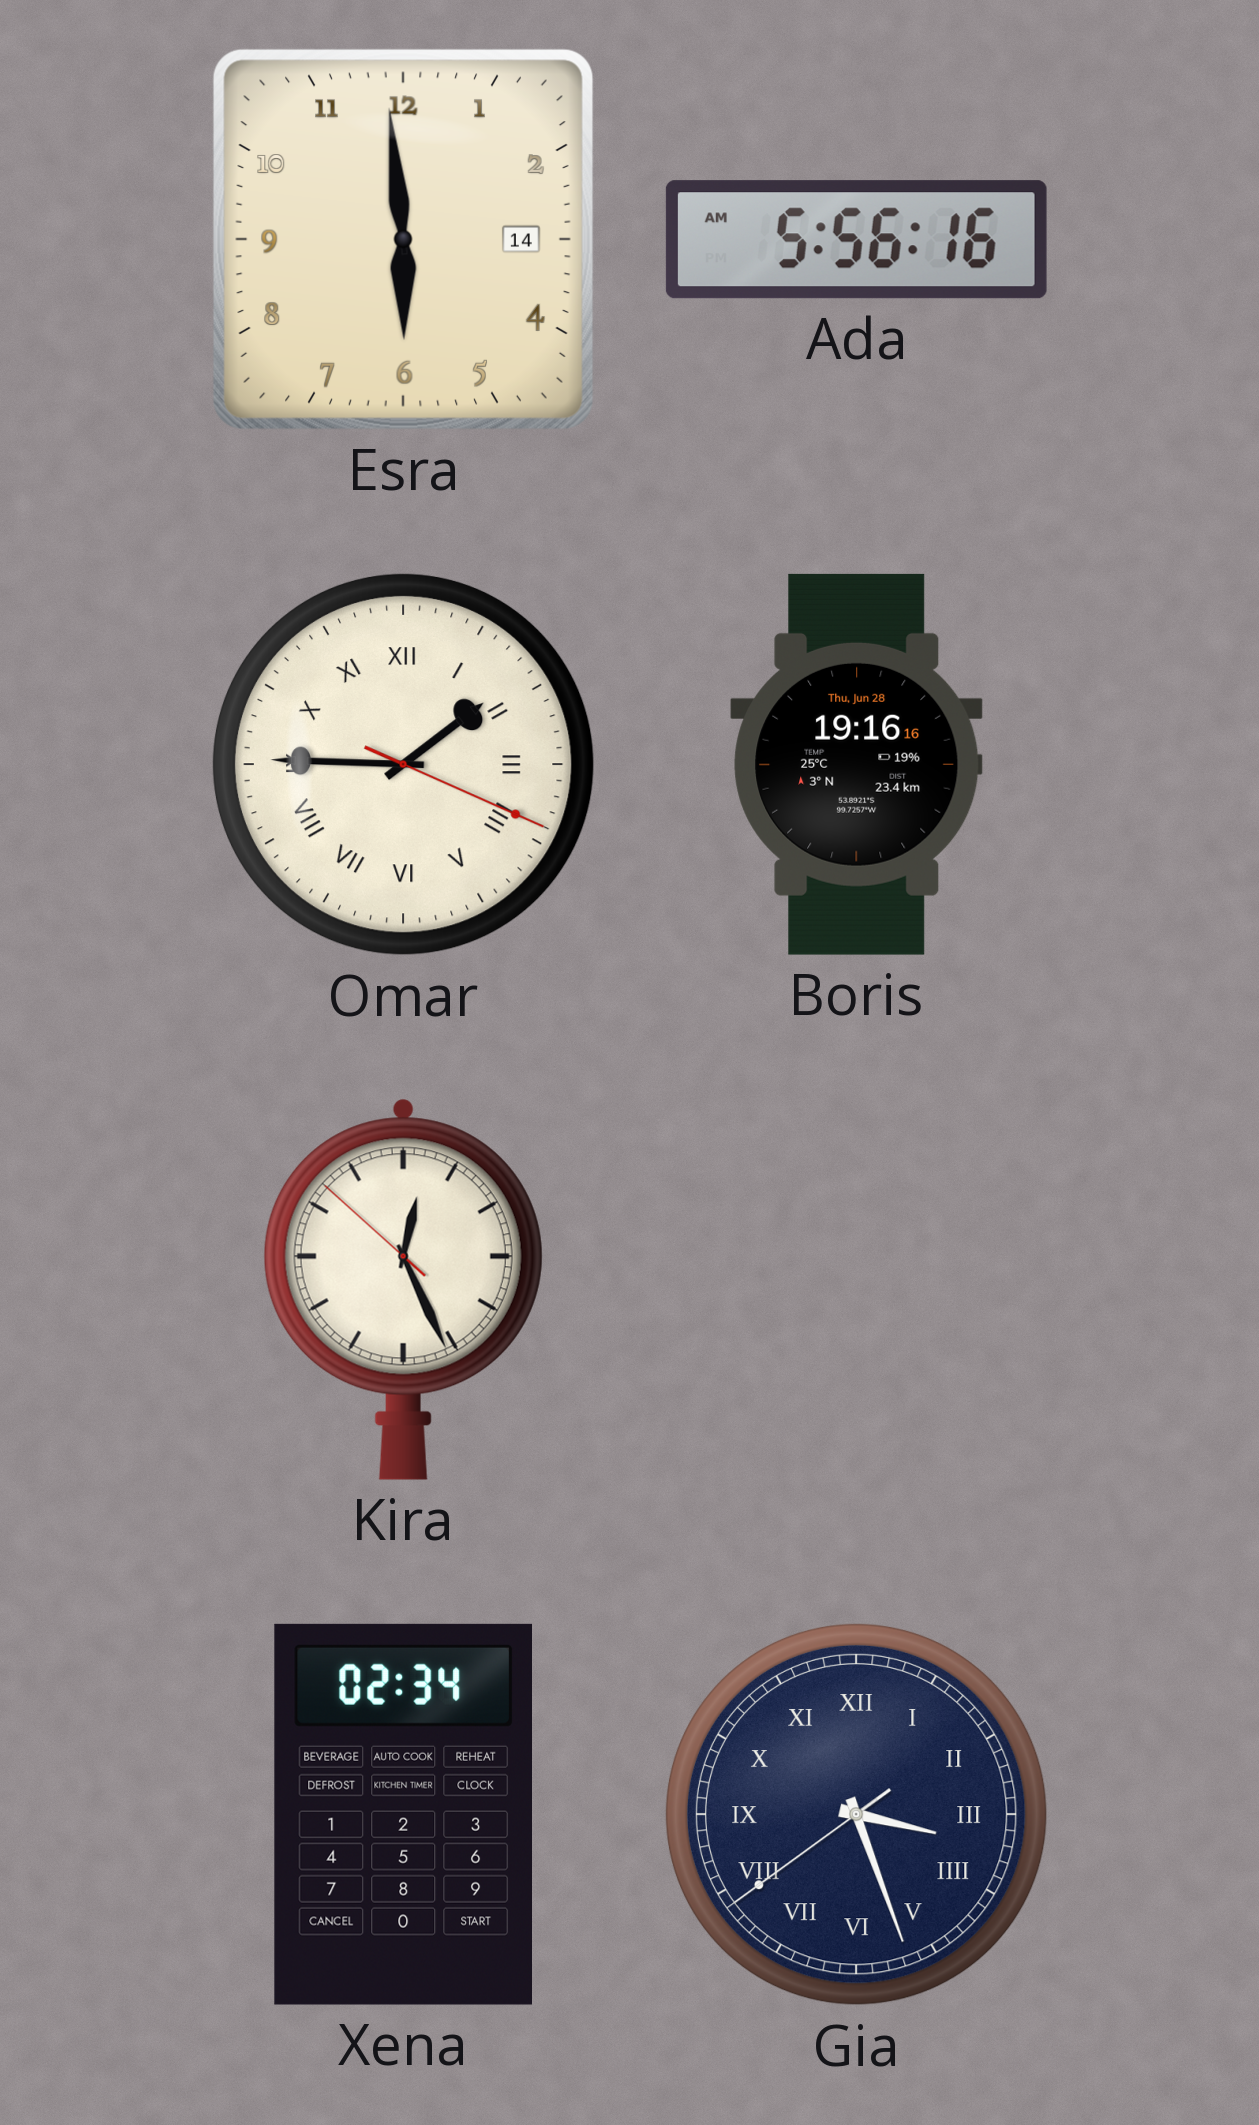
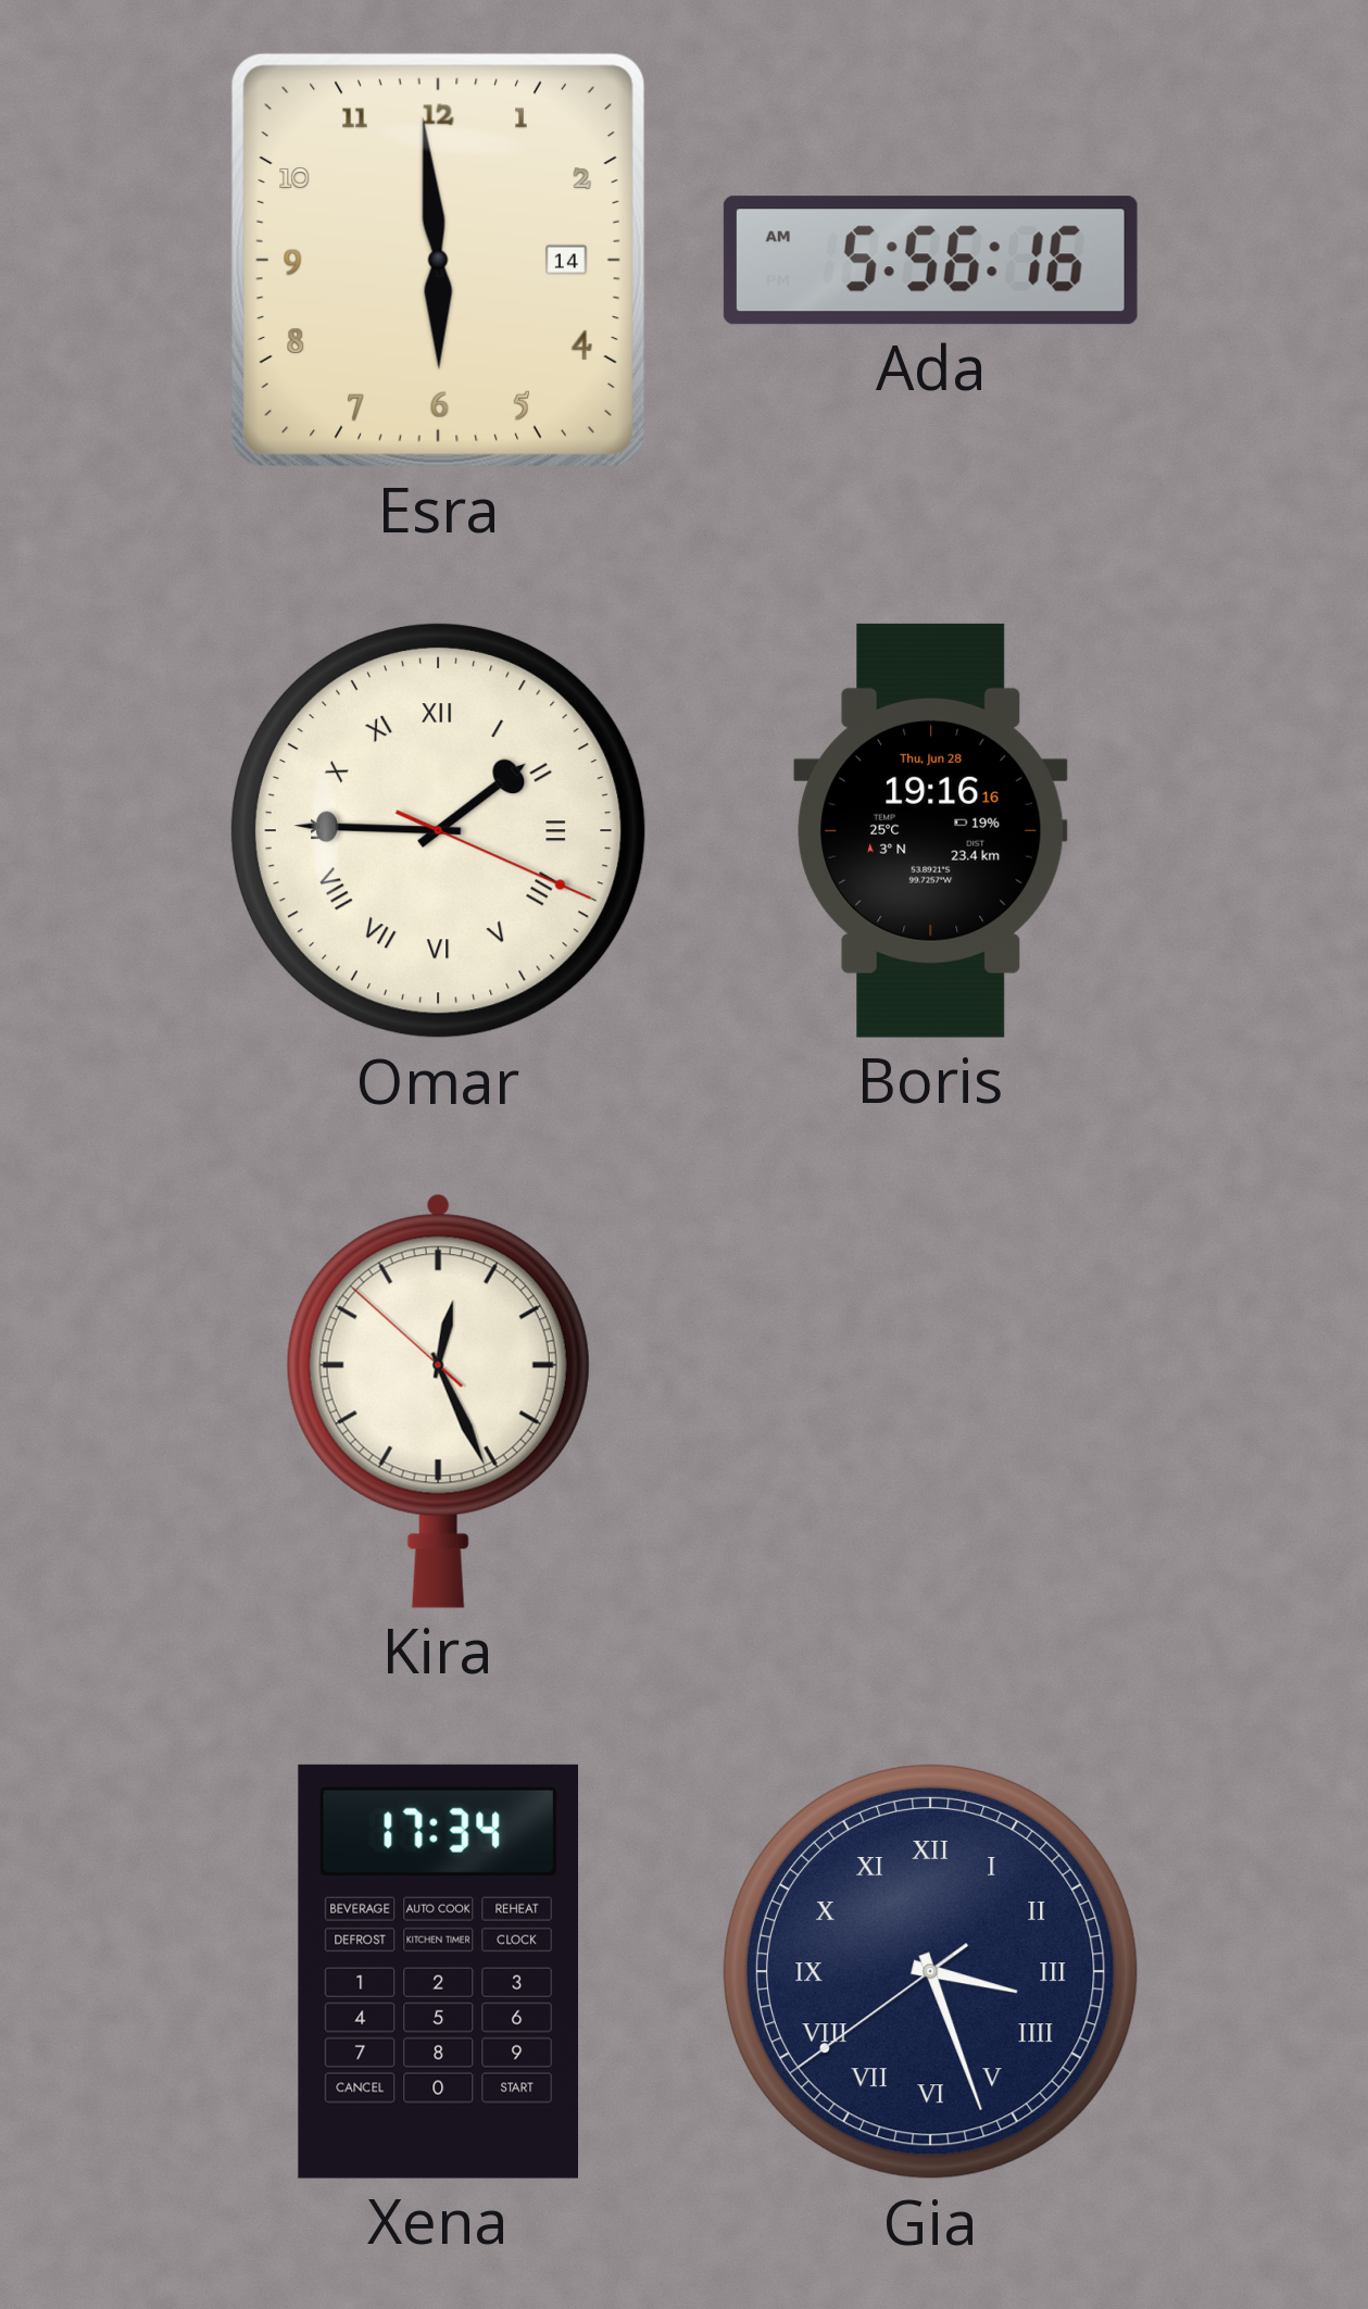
Xena: 02:34 -> 17:34 (438, 1971)
